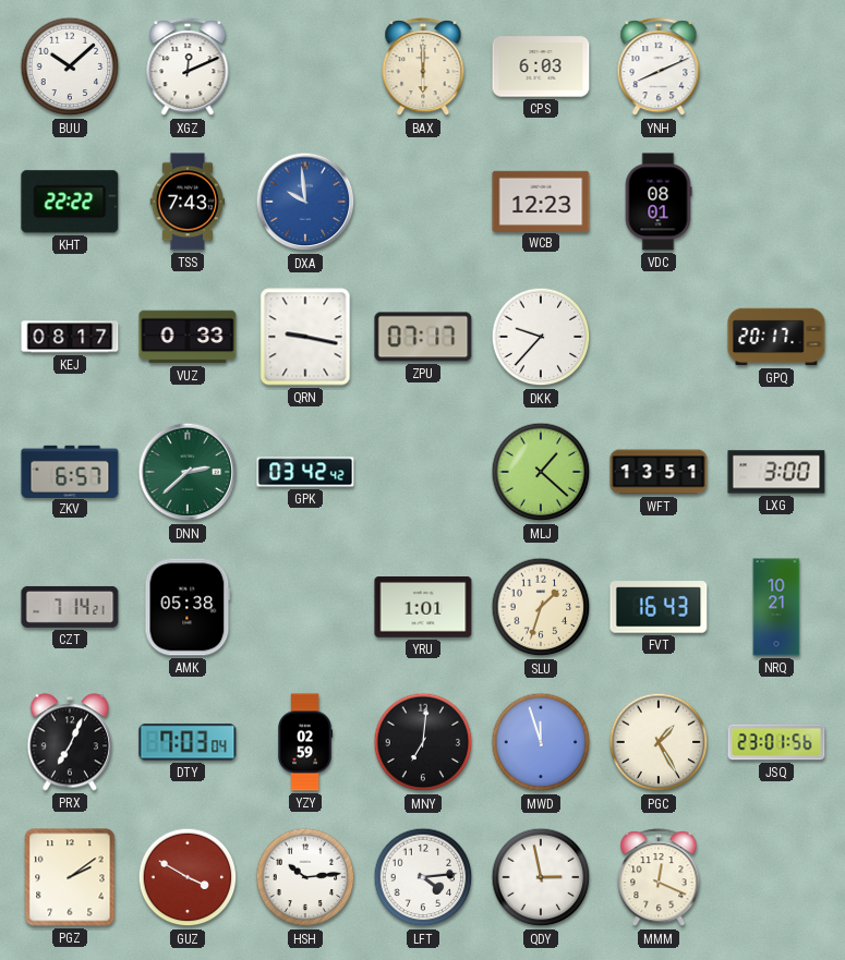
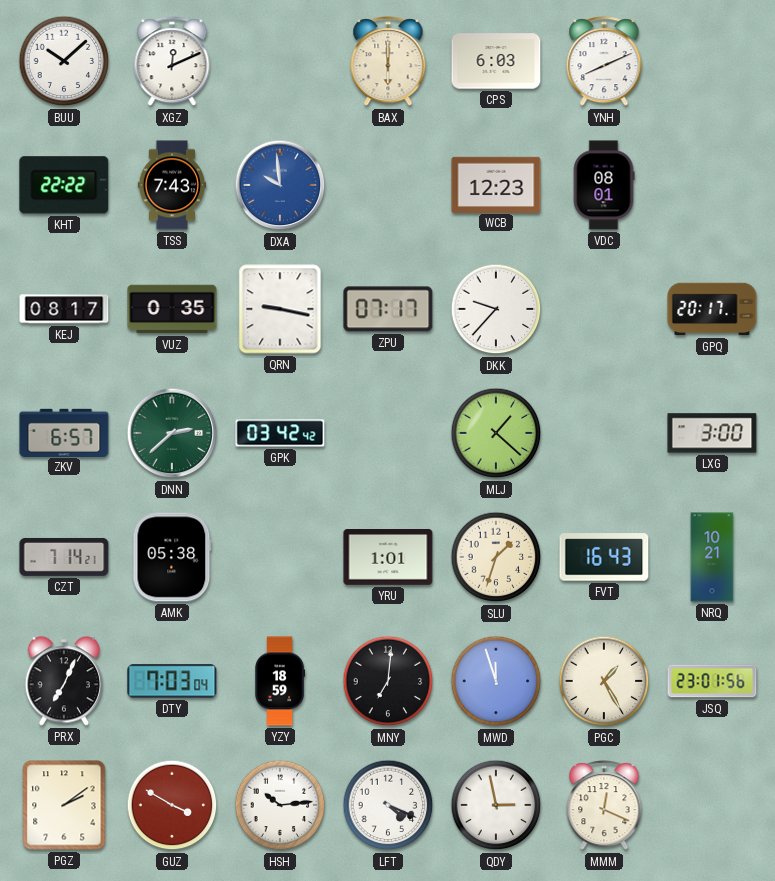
VUZ: 0:33 -> 0:35 (172, 309)
WFT: 13:51 -> none (659, 472)
YZY: 02:59 -> 18:59 (281, 681)
LFT: 4:14 -> 4:19 (388, 805)
